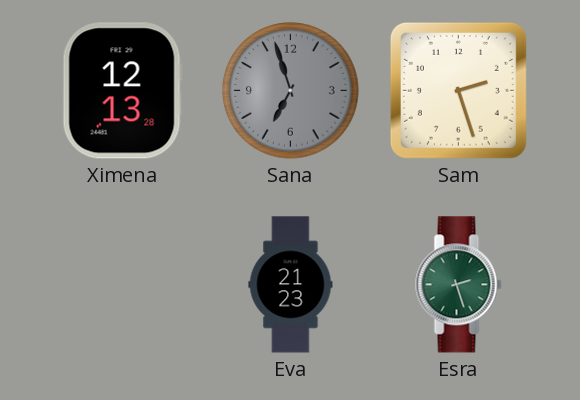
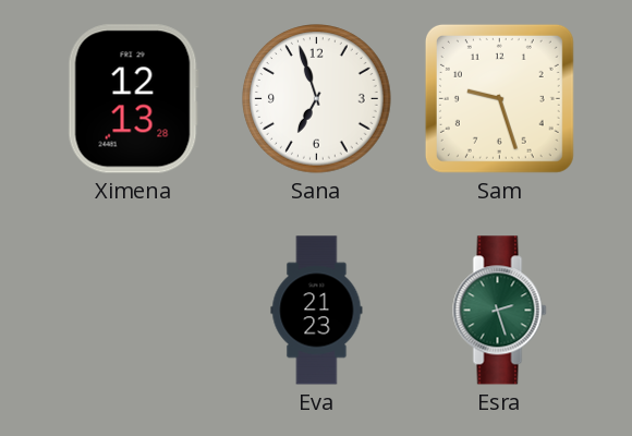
Sana dial: grey -> white (317, 99)
Sam: 2:27 -> 9:27 (499, 98)
